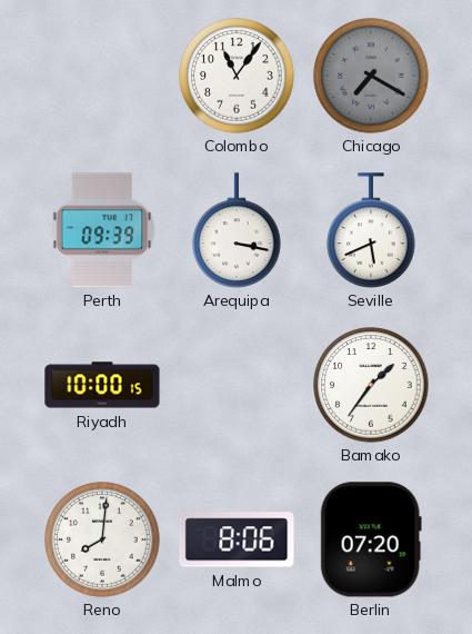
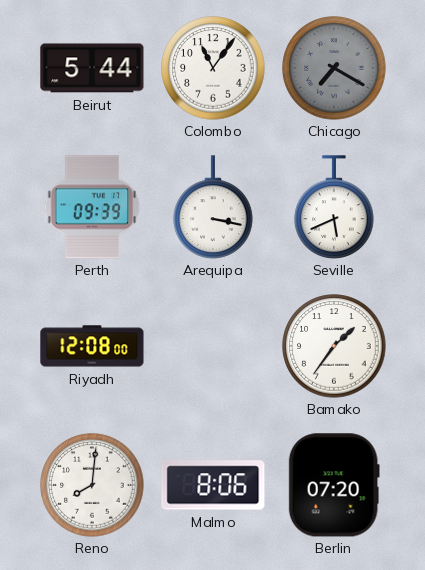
Beirut: none -> 5:44 (92, 68)
Riyadh: 10:00 -> 12:08 (92, 346)
